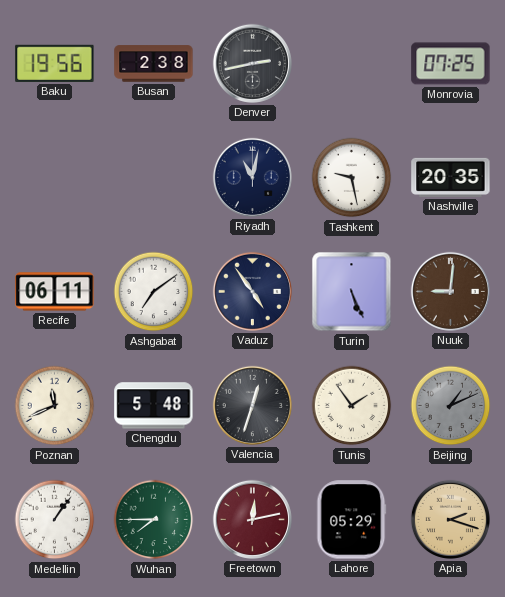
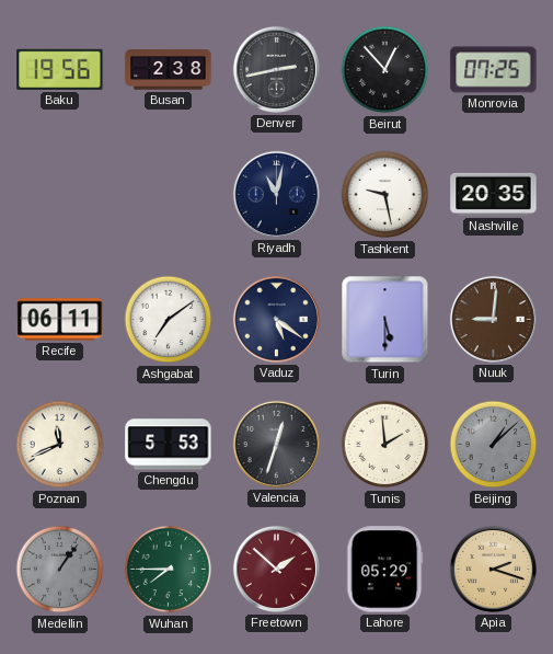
Beirut: none -> 12:53 (385, 70)
Vaduz: 4:54 -> 5:21 (276, 319)
Turin: 5:26 -> 5:30 (385, 320)
Chengdu: 5:48 -> 5:53 (169, 445)
Tunis: 1:54 -> 1:59 (385, 445)
Beijing: 1:11 -> 1:08 (494, 445)
Medellin dial: white -> grey (60, 570)
Freetown: 12:13 -> 1:52 (276, 569)
